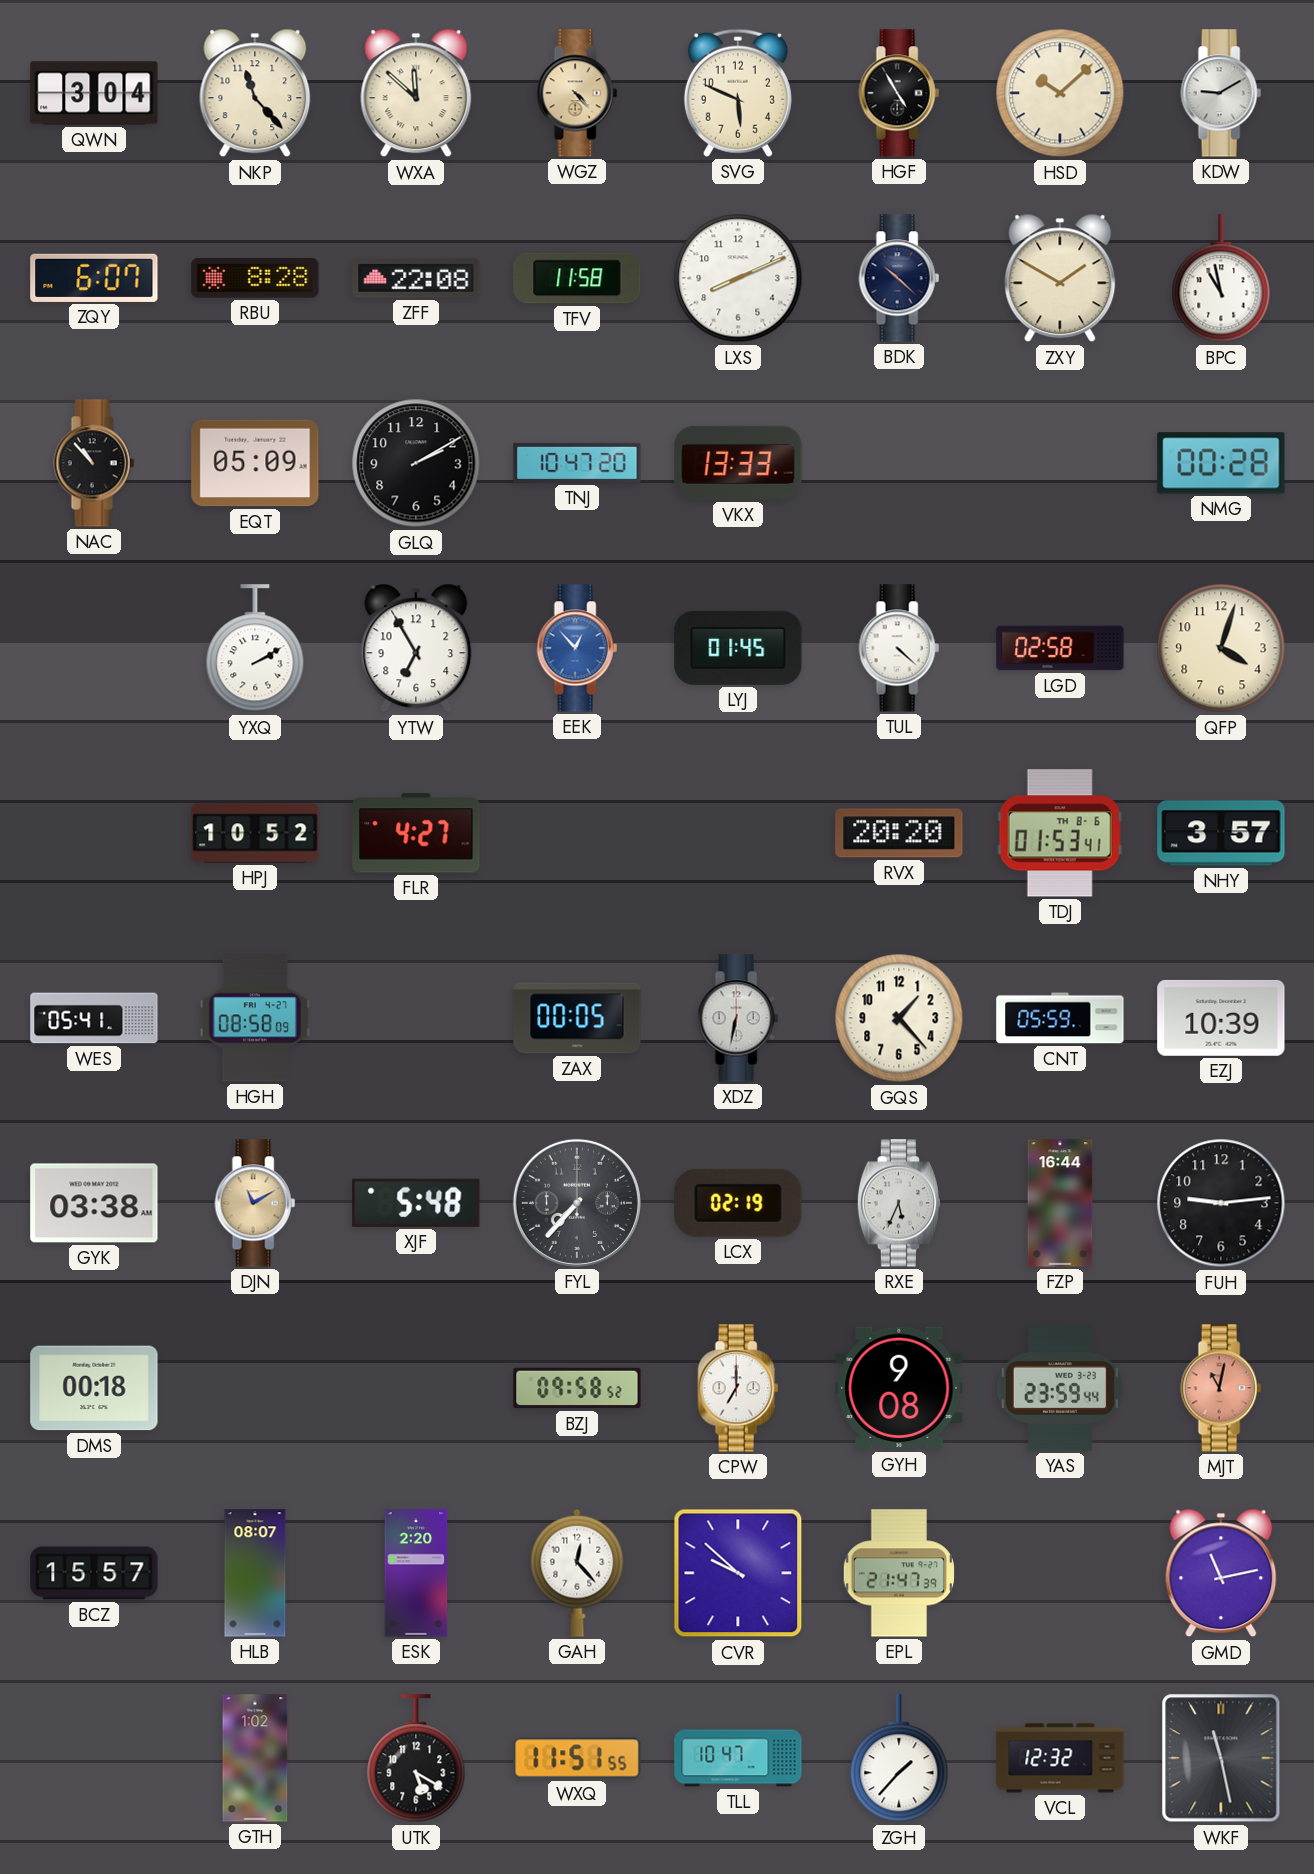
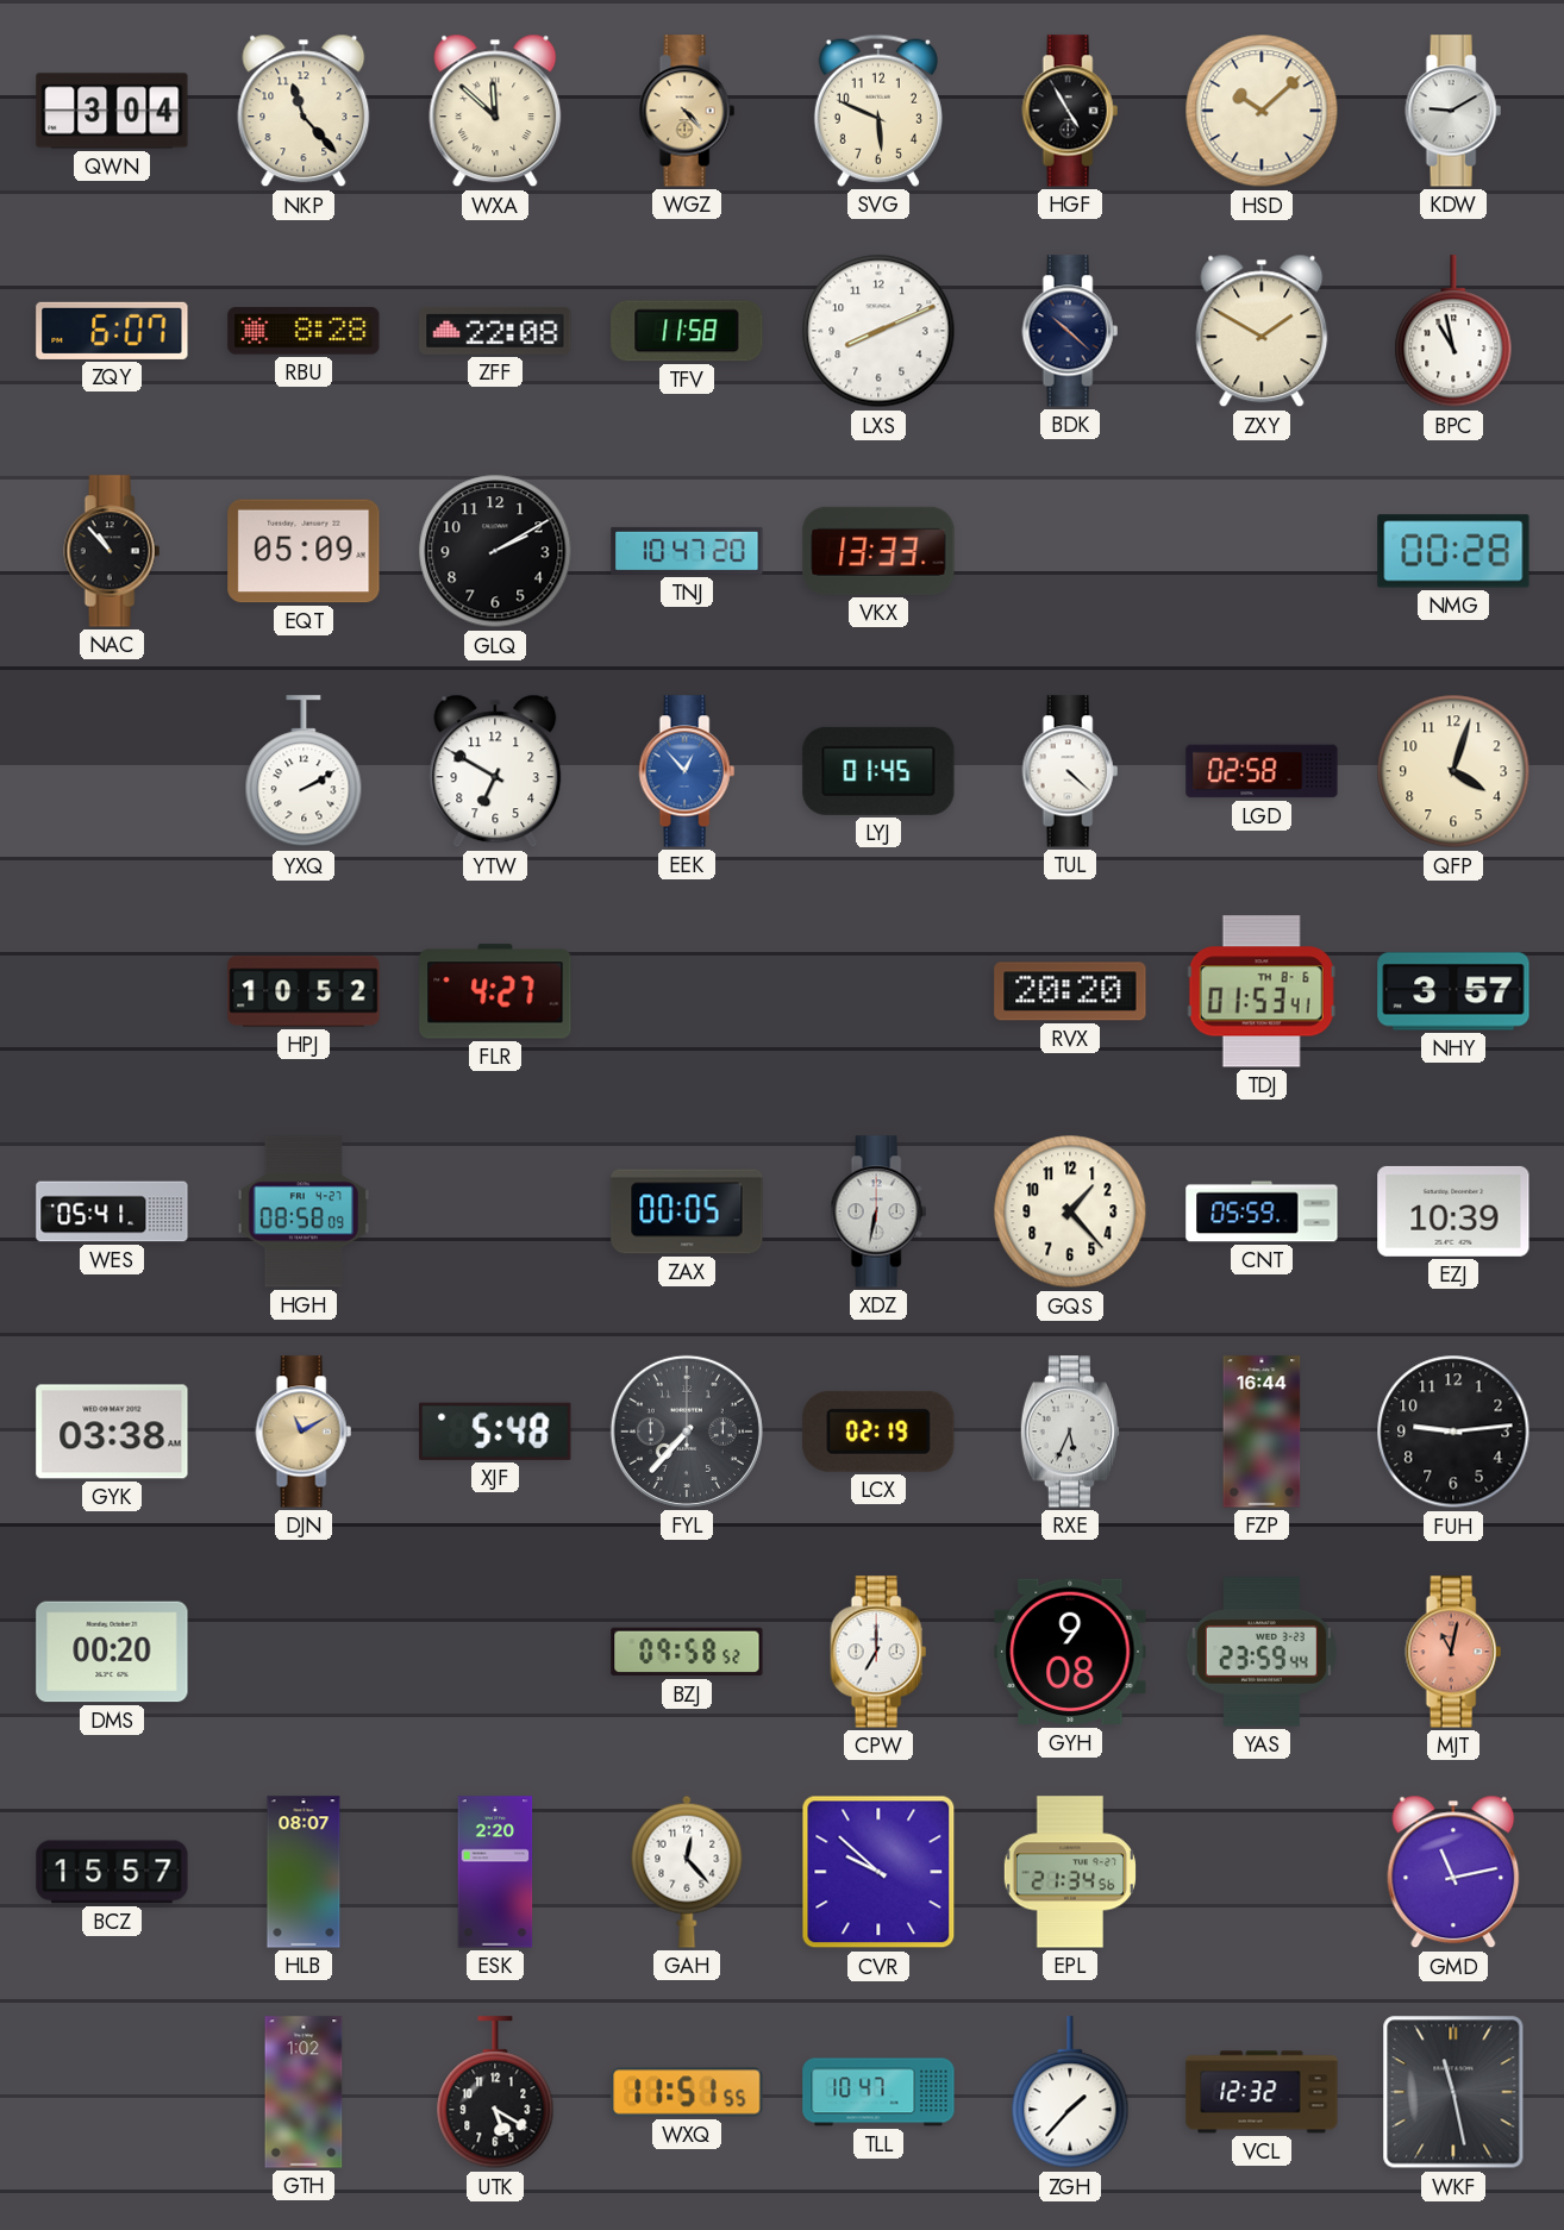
YTW: 6:55 -> 6:50 (495, 771)
DMS: 00:18 -> 00:20 (112, 1652)
EPL: 21:47 -> 21:34 (1070, 1872)
